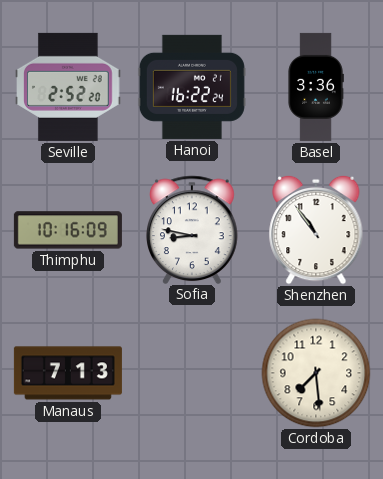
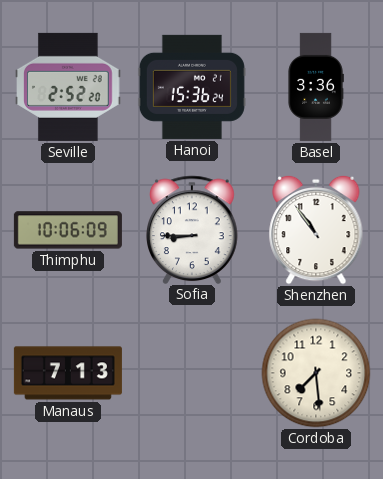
Hanoi: 16:22 -> 15:36 (192, 87)
Thimphu: 10:16 -> 10:06 (68, 230)
Sofia: 8:47 -> 8:45 (193, 229)
